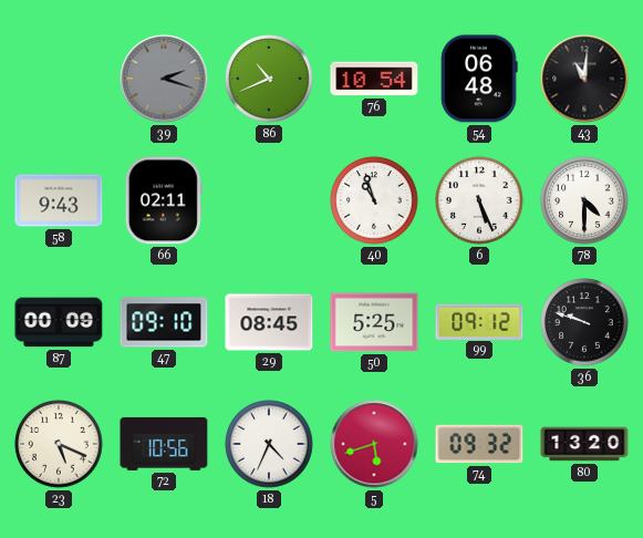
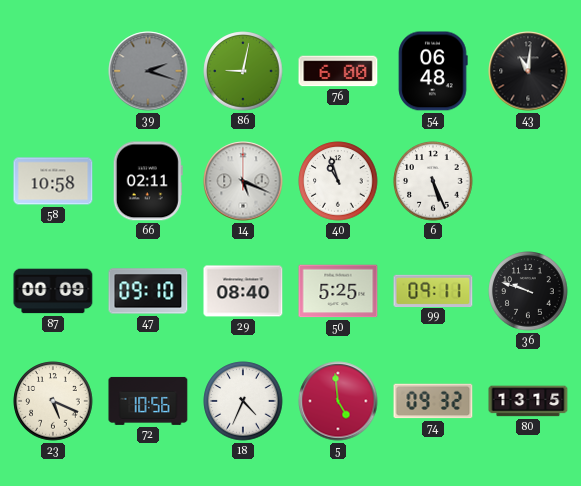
86: 10:41 -> 9:02 (243, 71)
76: 10:54 -> 6:00 (338, 71)
58: 9:43 -> 10:58 (53, 181)
14: none -> 5:19 (243, 181)
78: 4:30 -> none (584, 200)
29: 08:45 -> 08:40 (243, 291)
99: 09:12 -> 09:11 (433, 290)
5: 5:42 -> 4:59 (338, 401)
80: 13:20 -> 13:15 (528, 401)
